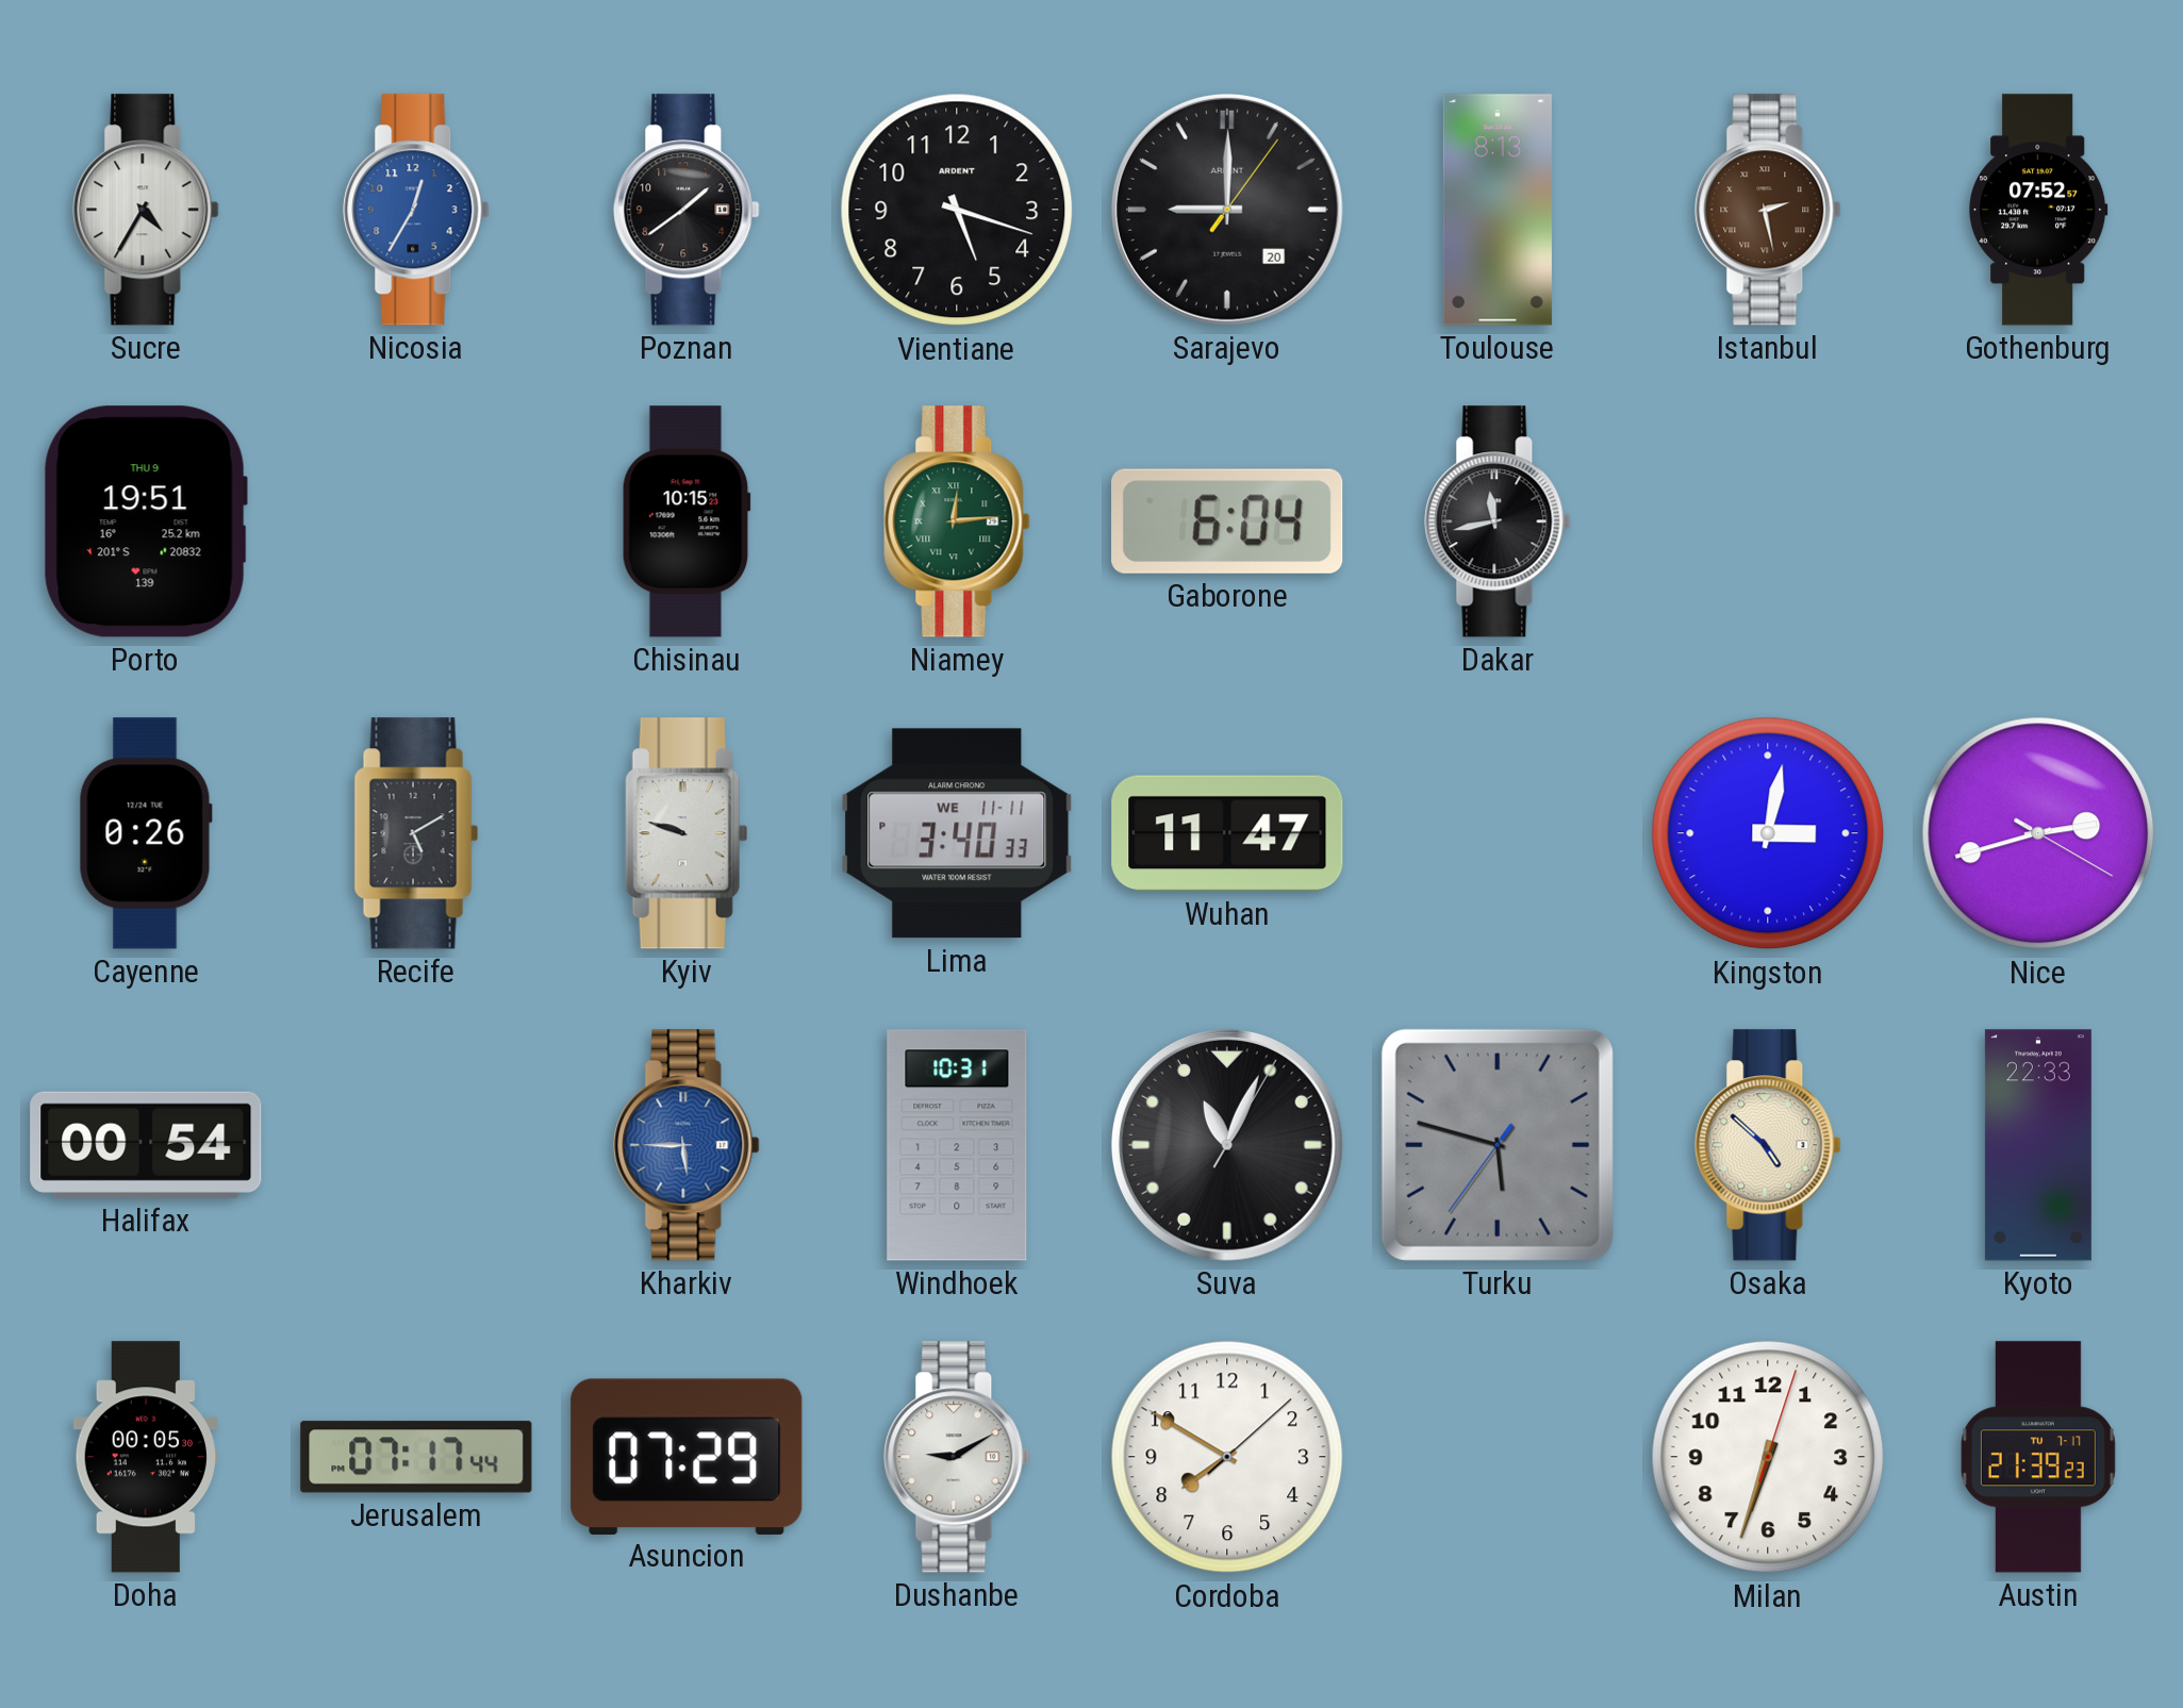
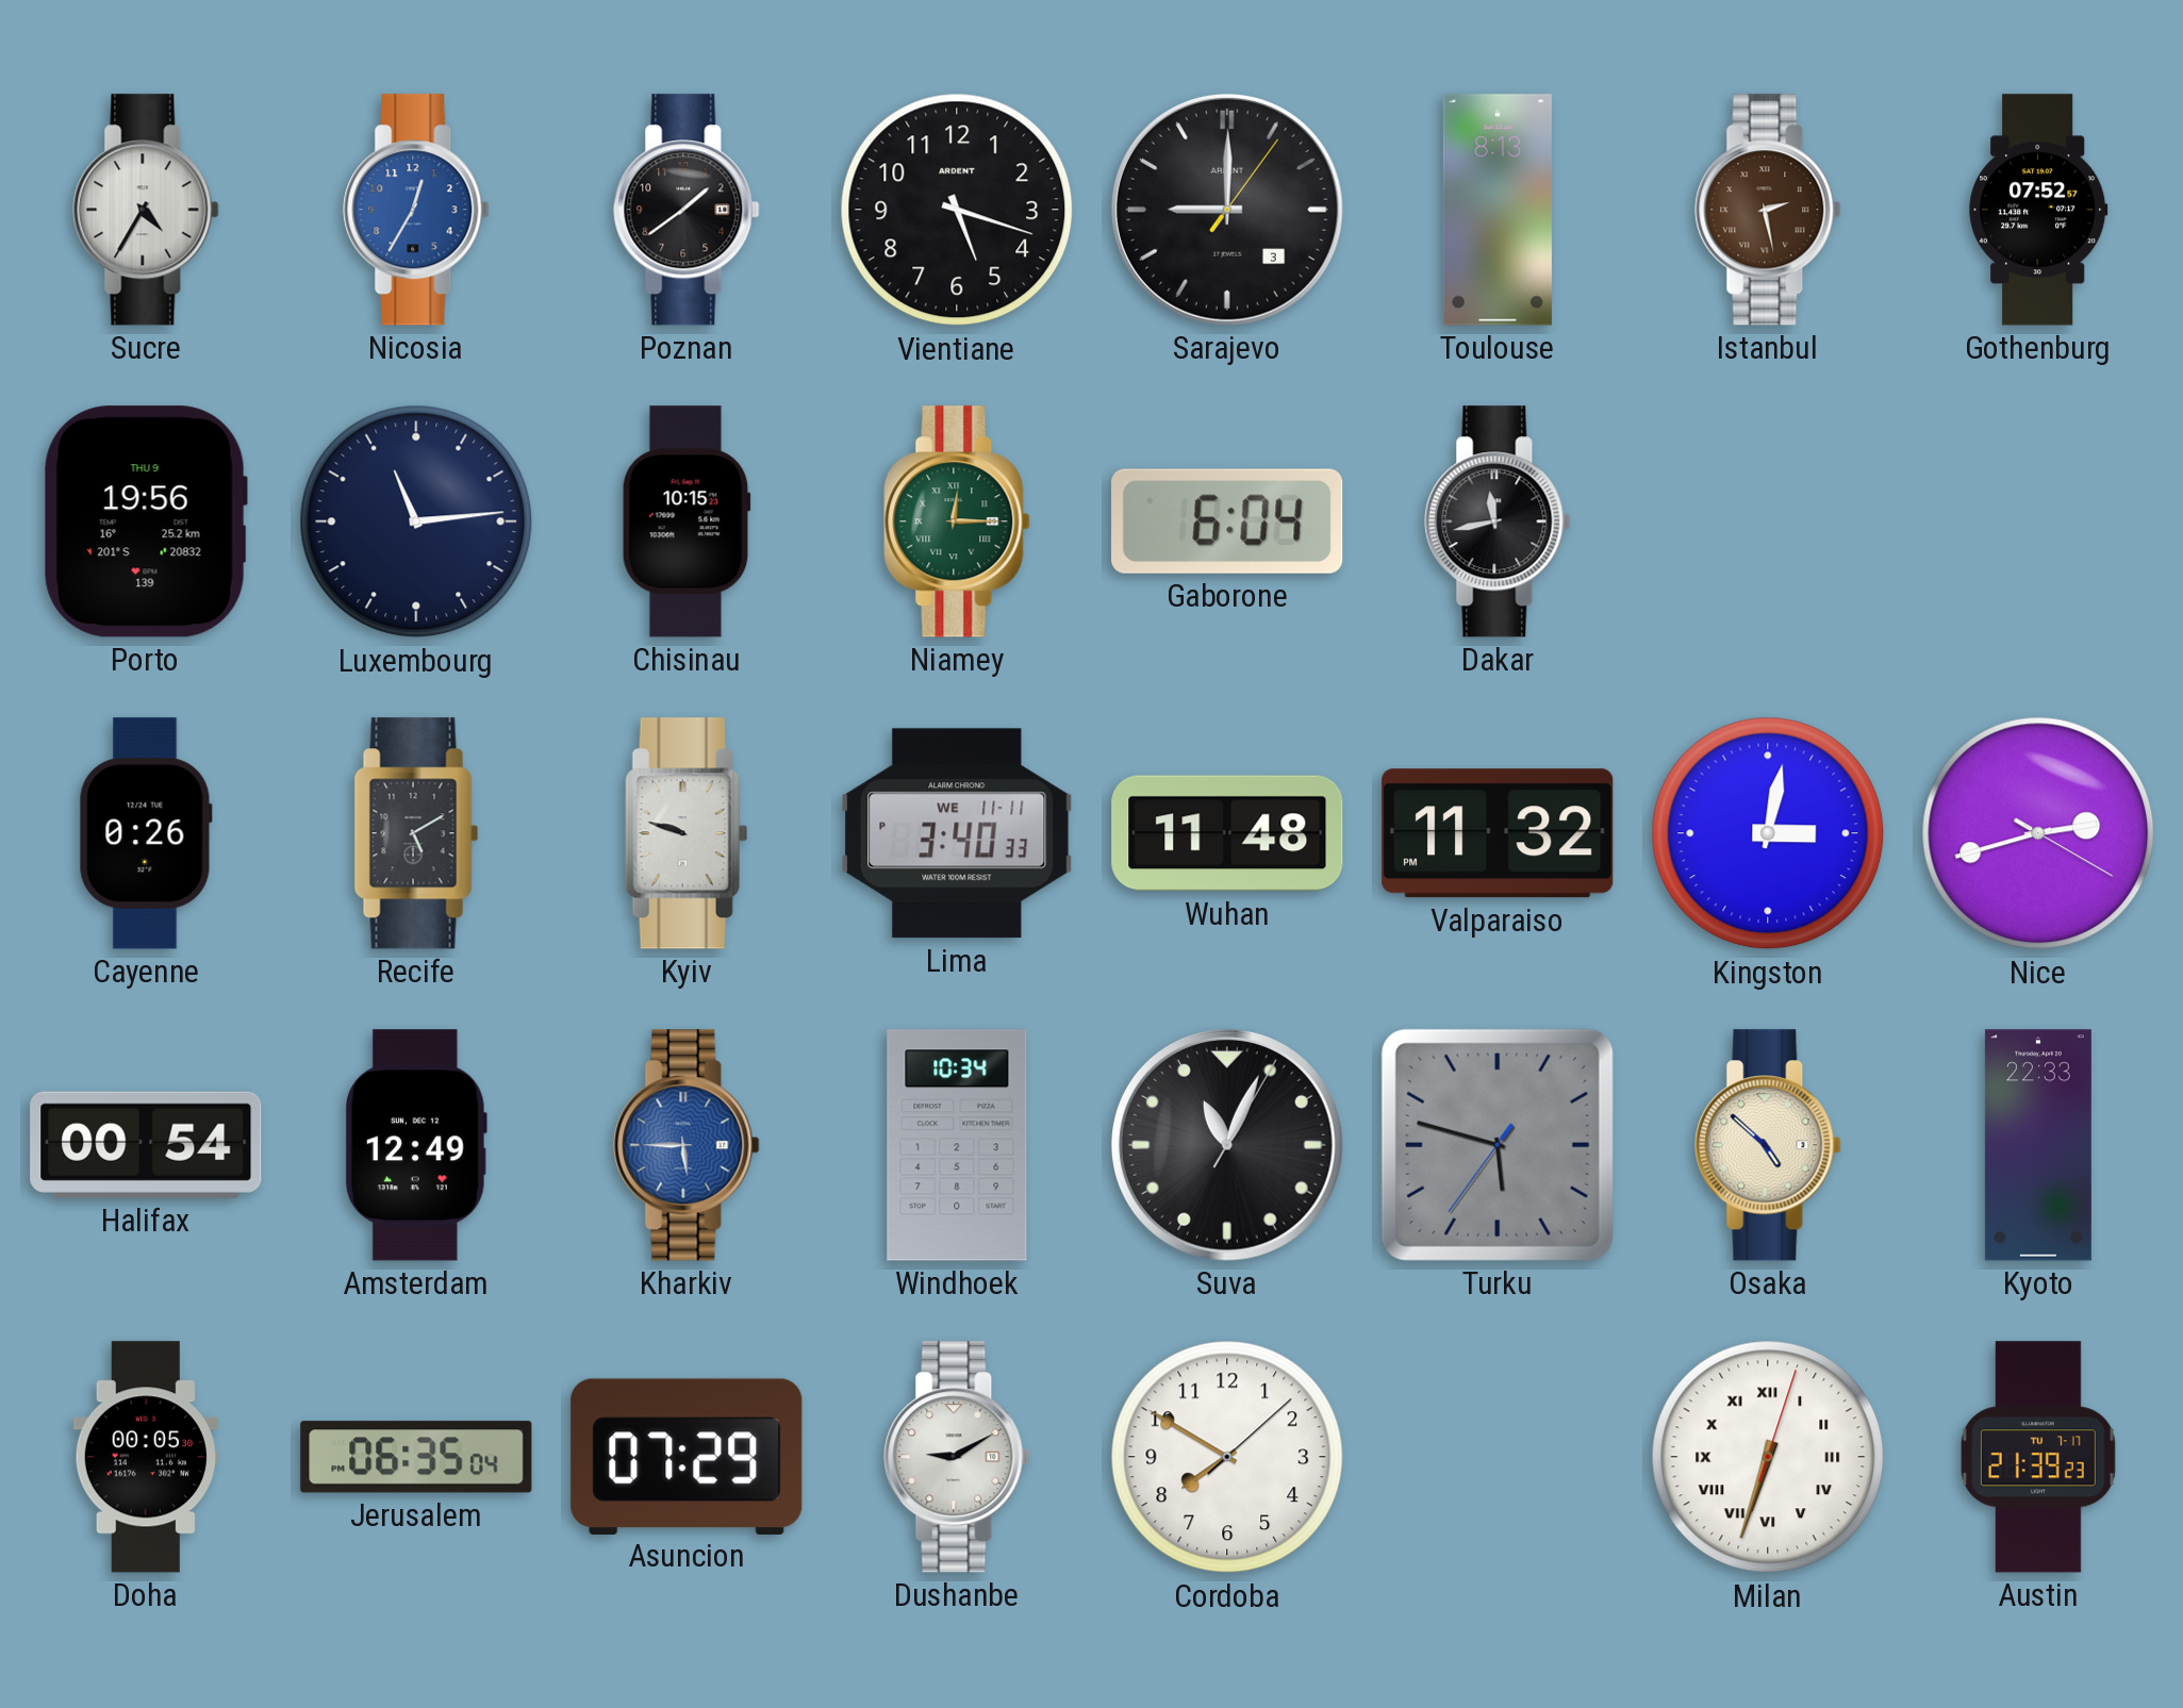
Sarajevo date: 20 -> 3 (1227, 210)
Porto: 19:51 -> 19:56 (146, 521)
Luxembourg: none -> 11:14 (416, 521)
Niamey: 12:14 -> 12:15 (957, 521)
Wuhan: 11:47 -> 11:48 (1227, 833)
Valparaiso: none -> 11:32 (1498, 833)
Amsterdam: none -> 12:49 (416, 1145)
Windhoek: 10:31 -> 10:34 (957, 1145)
Jerusalem: 07:17 -> 06:35 (416, 1457)
Milan numerals: Arabic -> Roman (1768, 1457)
